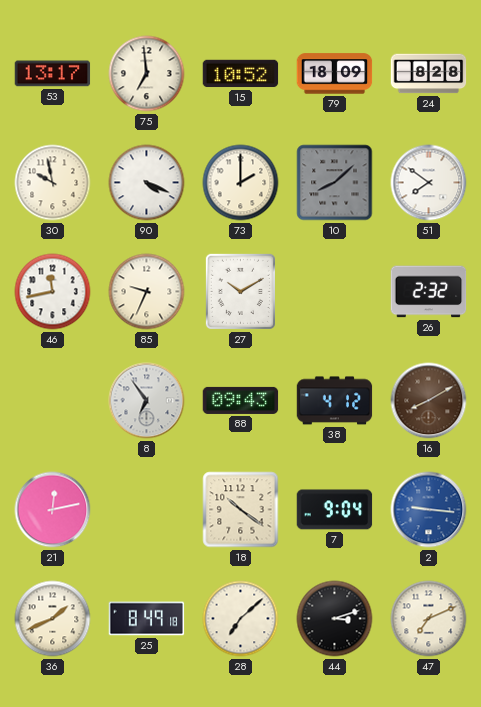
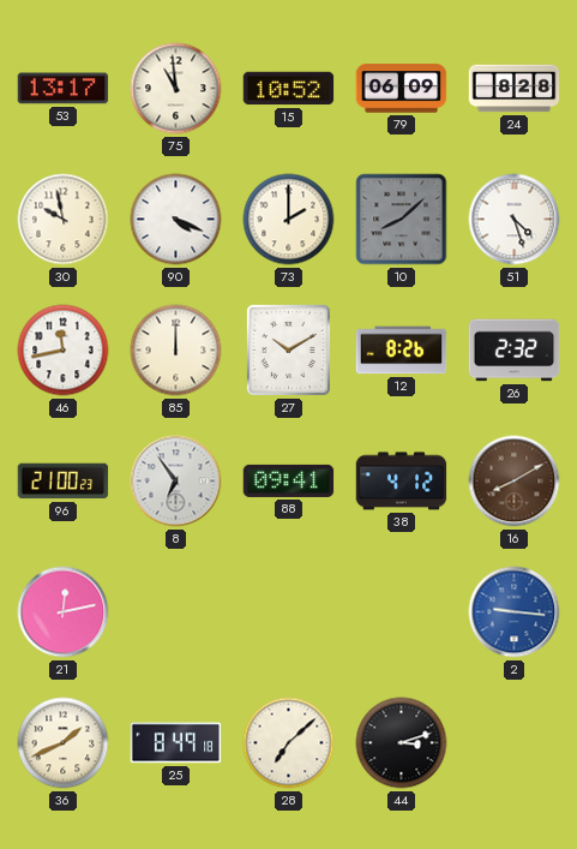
75: 6:59 -> 10:59 (176, 89)
79: 18:09 -> 06:09 (402, 89)
51: 7:51 -> 4:27 (515, 220)
85: 9:34 -> 12:00 (176, 351)
12: none -> 8:26 (402, 351)
96: none -> 21:00 (64, 482)
88: 09:43 -> 09:41 (289, 480)
18: 10:21 -> none (241, 510)
7: 9:04 -> none (335, 510)
47: 7:11 -> none (429, 619)
